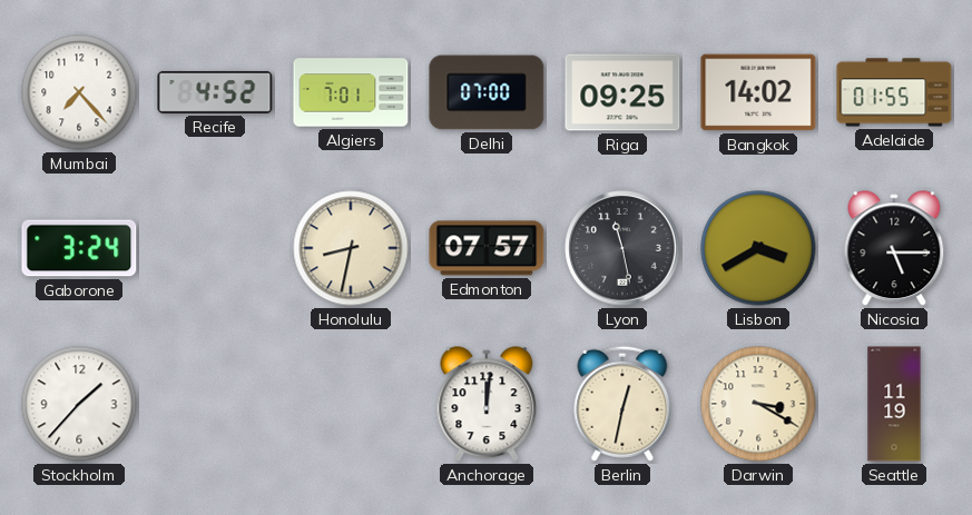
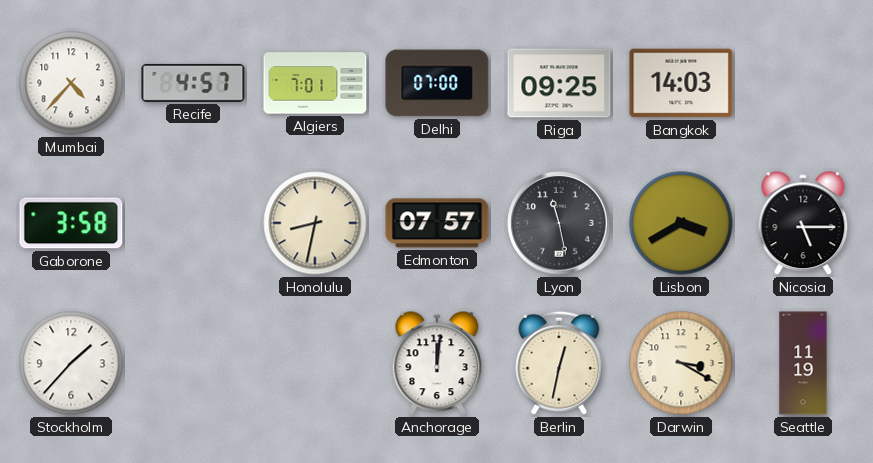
Mumbai: 7:23 -> 4:37 (71, 83)
Recife: 4:52 -> 4:57 (193, 83)
Bangkok: 14:02 -> 14:03 (681, 83)
Adelaide: 01:55 -> none (894, 92)
Gaborone: 3:24 -> 3:58 (71, 223)
